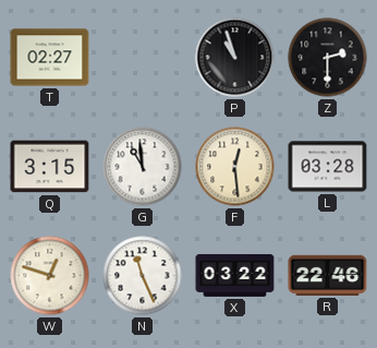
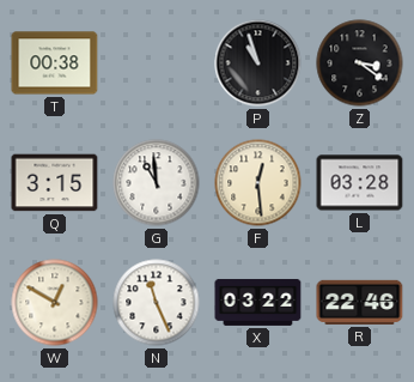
T: 02:27 -> 00:38 (55, 63)
Z: 2:30 -> 3:21 (360, 63)
W: 12:48 -> 12:50 (55, 303)
